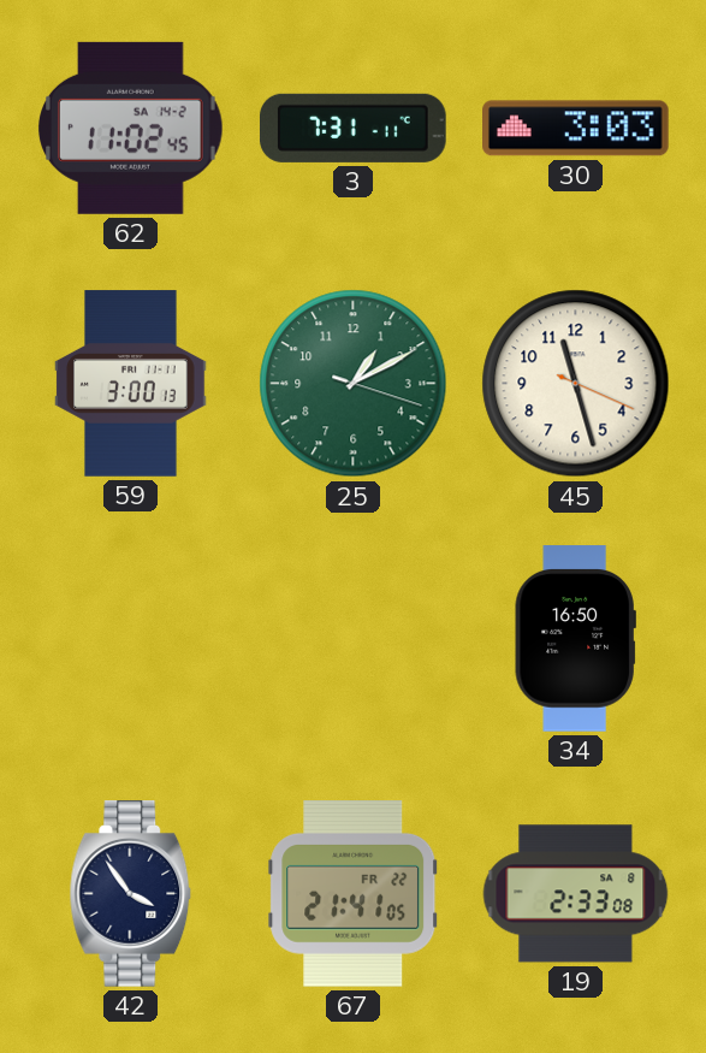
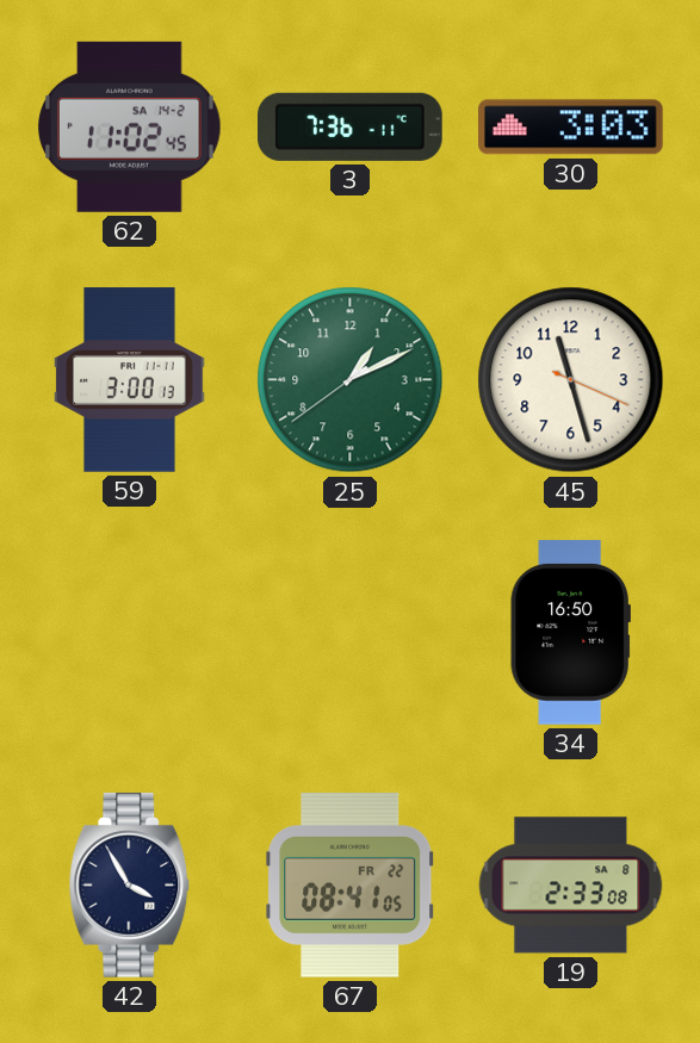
3: 7:31 -> 7:36 (351, 126)
25: 1:10:18 -> 1:10:39 (351, 380)
42: 3:54 -> 3:55 (130, 886)
67: 21:41 -> 08:41 (351, 886)
